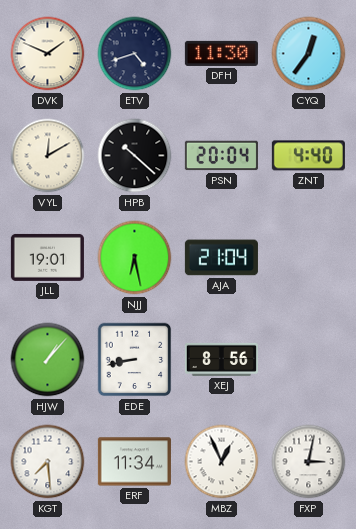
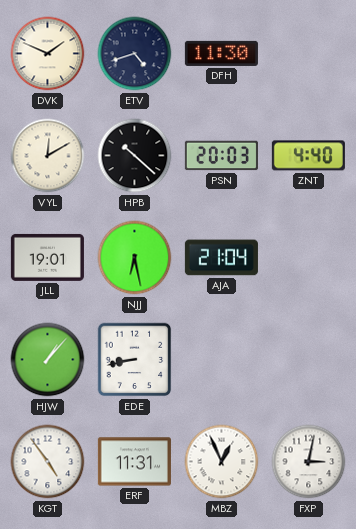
CYQ: 12:36 -> none (309, 54)
PSN: 20:04 -> 20:03 (221, 156)
XEJ: 8:56 -> none (221, 359)
KGT: 7:29 -> 4:54 (48, 462)
ERF: 11:34 -> 11:31 (134, 462)
